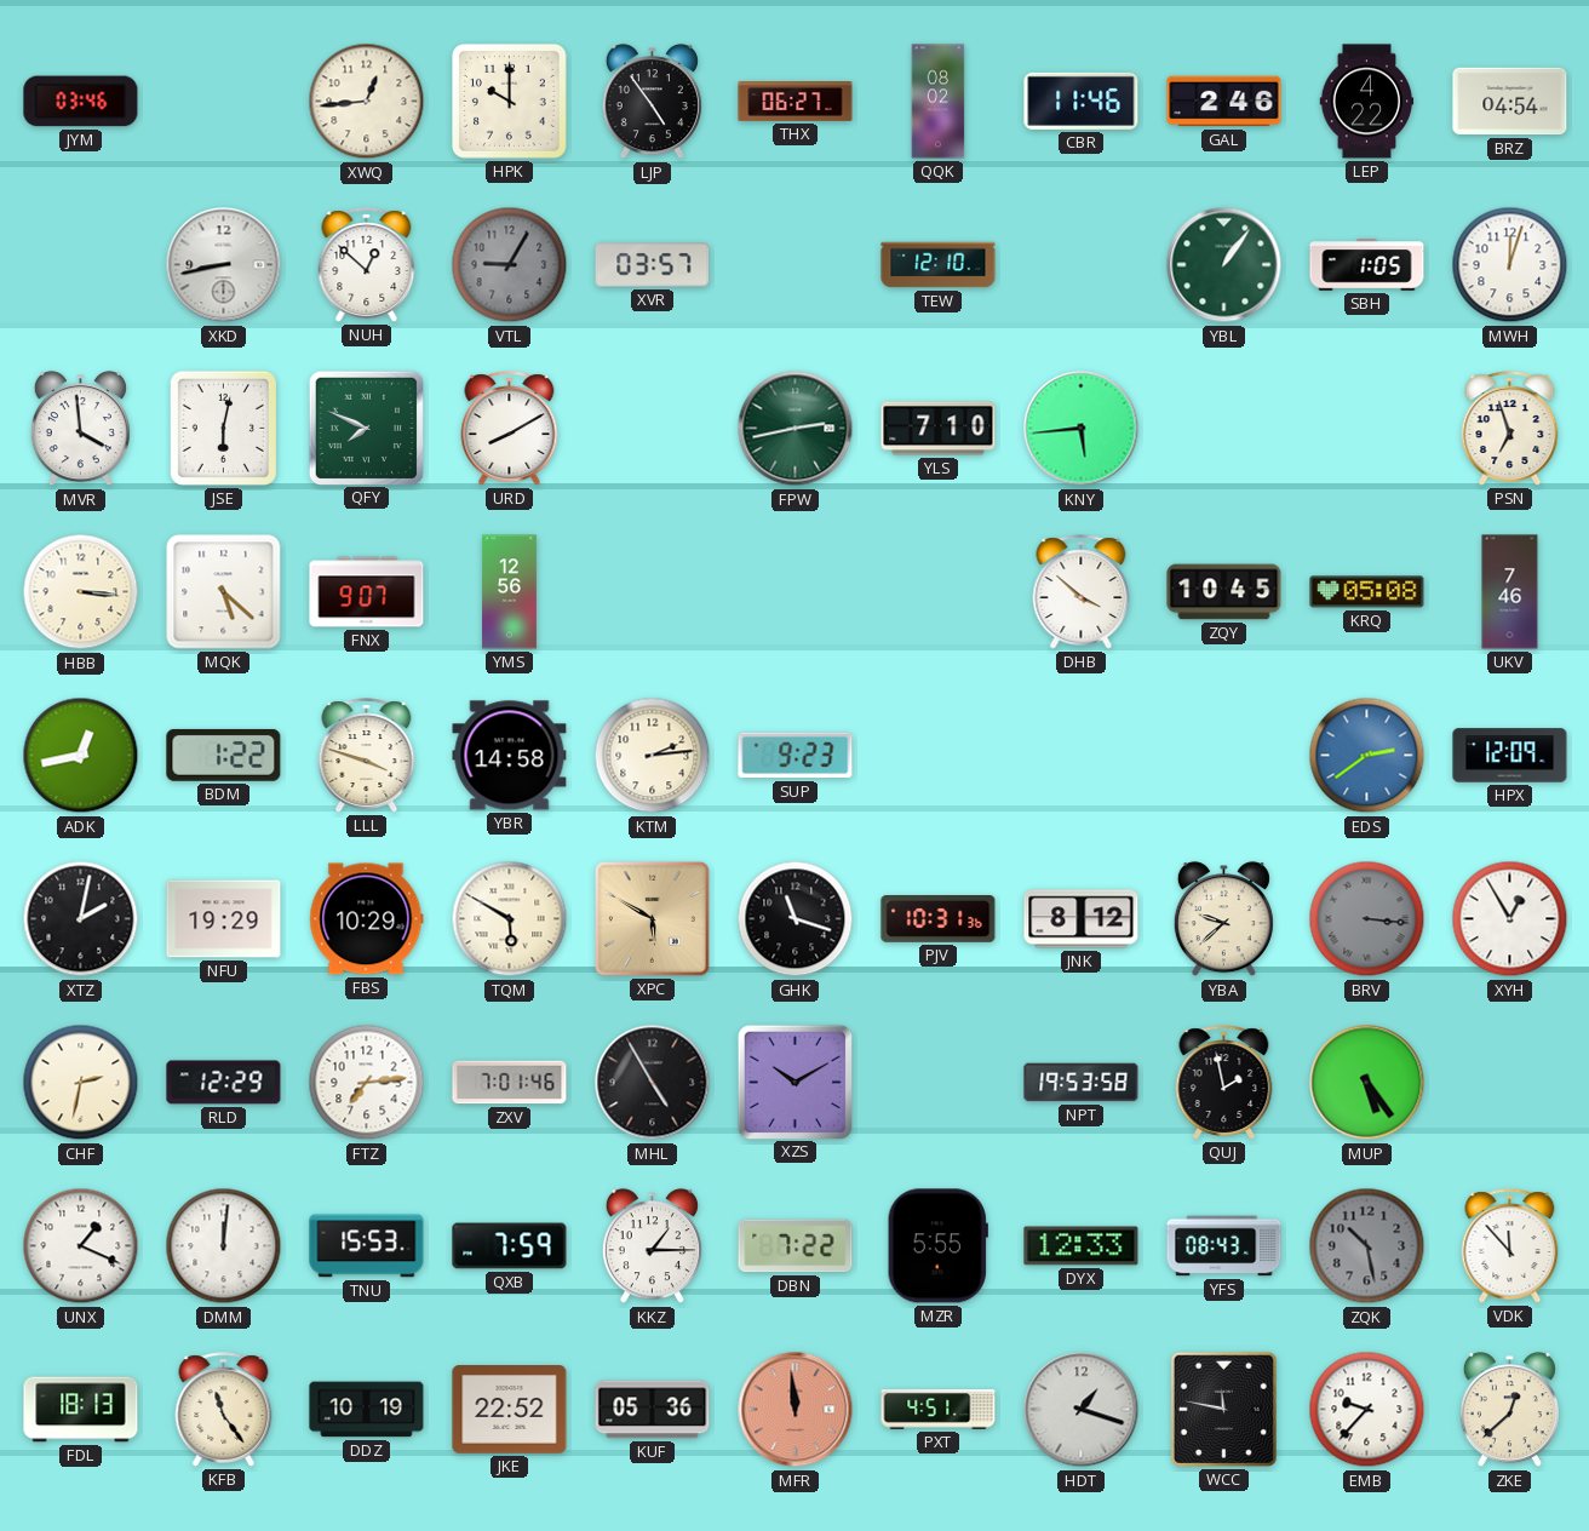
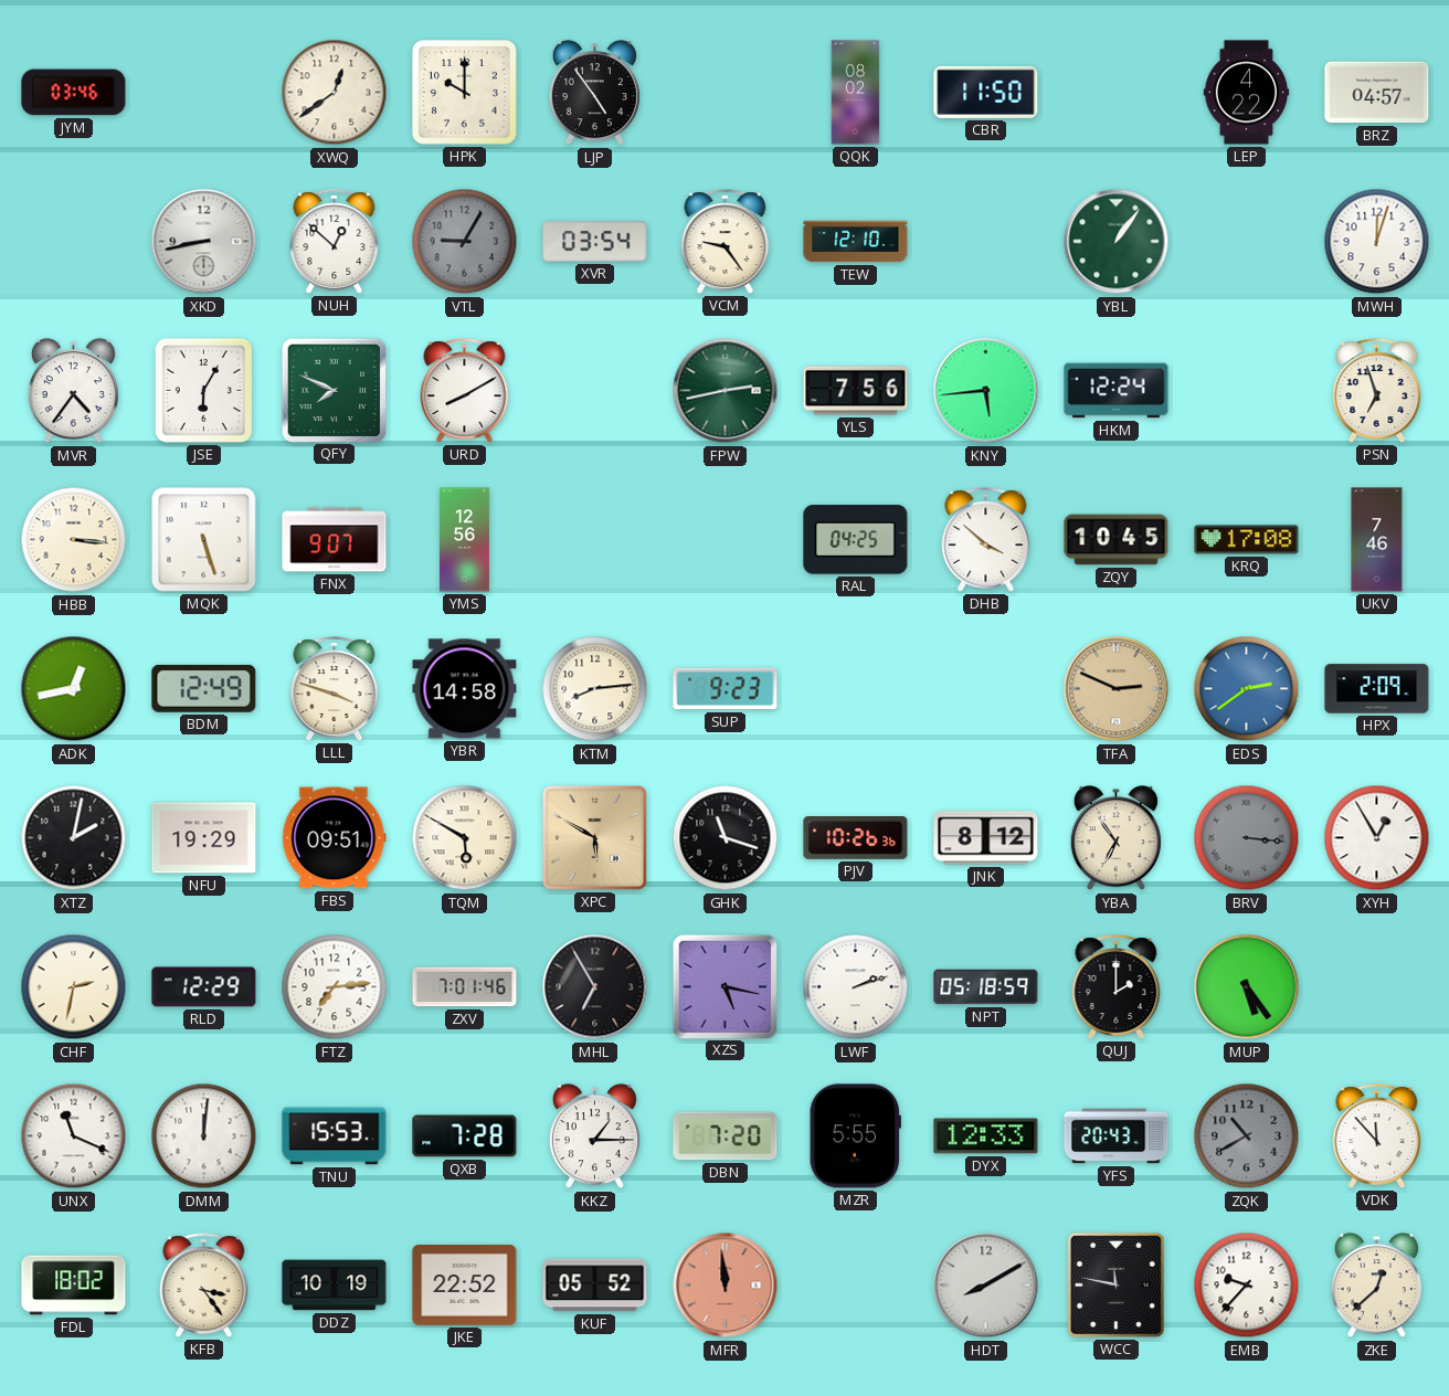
XWQ: 12:44 -> 12:39 (335, 93)
THX: 06:27 -> none (796, 102)
CBR: 11:46 -> 11:50 (986, 92)
GAL: 2:46 -> none (1224, 102)
BRZ: 04:54 -> 04:57 (1377, 93)
XVR: 03:57 -> 03:54 (595, 242)
VCM: none -> 9:24 (726, 242)
SBH: 1:05 -> none (1367, 265)
MVR: 3:59 -> 4:36 (73, 391)
JSE: 6:02 -> 6:05 (203, 390)
YLS: 7:10 -> 7:56 (856, 391)
HKM: none -> 12:24 (1117, 391)
MQK: 5:22 -> 5:27 (204, 540)
RAL: none -> 04:25 (856, 540)
KRQ: 05:08 -> 17:08 (1247, 540)
BDM: 1:22 -> 12:49 (204, 688)
KTM: 2:14 -> 8:14 (595, 689)
TFA: none -> 2:49 (1117, 689)
HPX: 12:09 -> 2:09 (1377, 689)
FBS: 10:29 -> 09:51 (335, 838)
PJV: 10:31 -> 10:26 (856, 838)
YBA: 9:38 -> 6:54 (1115, 838)
MHL: 4:55 -> 6:55 (595, 987)
XZS: 10:10 -> 5:17 (724, 986)
LWF: none -> 2:12 (856, 987)
NPT: 19:53 -> 05:18 (986, 987)
QUJ: 1:58 -> 2:00 (1117, 987)
UNX: 1:19 -> 11:19 (74, 1136)
QXB: 7:59 -> 7:28 (465, 1136)
DBN: 7:22 -> 7:20 (726, 1136)
YFS: 08:43 -> 20:43 (1117, 1136)
ZQK: 10:28 -> 10:40 (1247, 1136)
FDL: 18:13 -> 18:02 (74, 1286)
KFB: 11:24 -> 3:24 (204, 1286)
KUF: 05:36 -> 05:52 (595, 1286)
PXT: 4:51 -> none (939, 1410)
HDT: 1:18 -> 8:10 (986, 1286)
